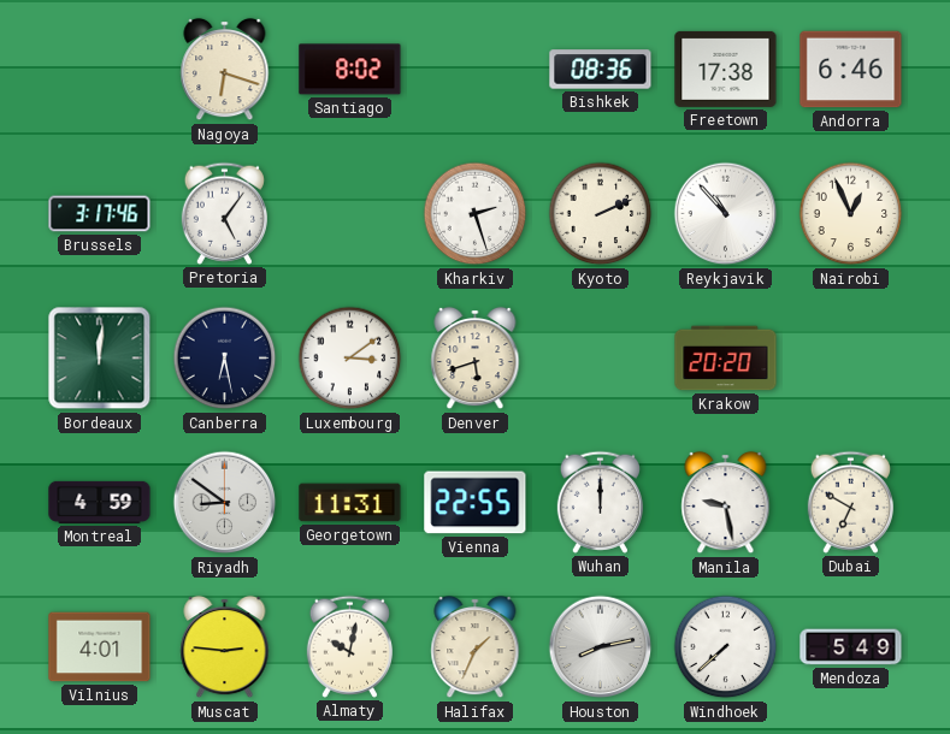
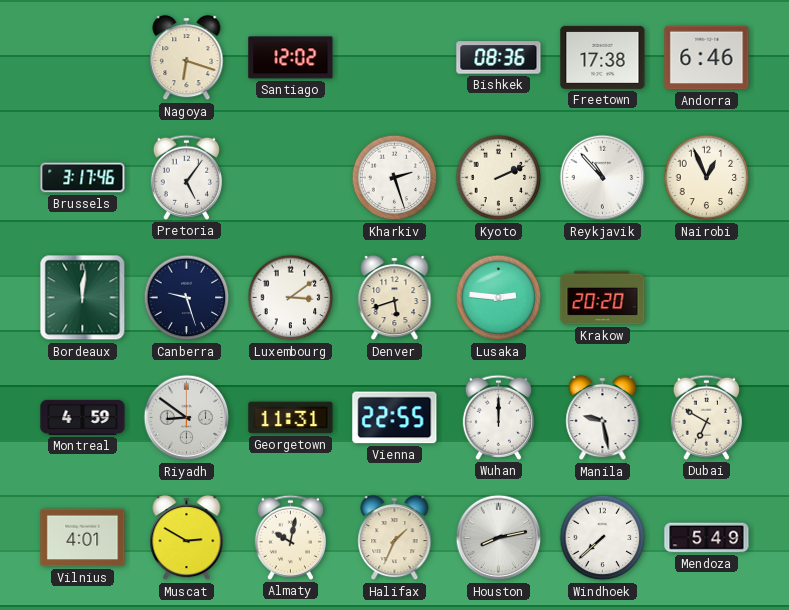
Santiago: 8:02 -> 12:02 (291, 58)
Canberra: 6:28 -> 9:27 (187, 298)
Lusaka: none -> 2:46 (499, 298)
Muscat: 2:46 -> 2:50 (187, 538)
